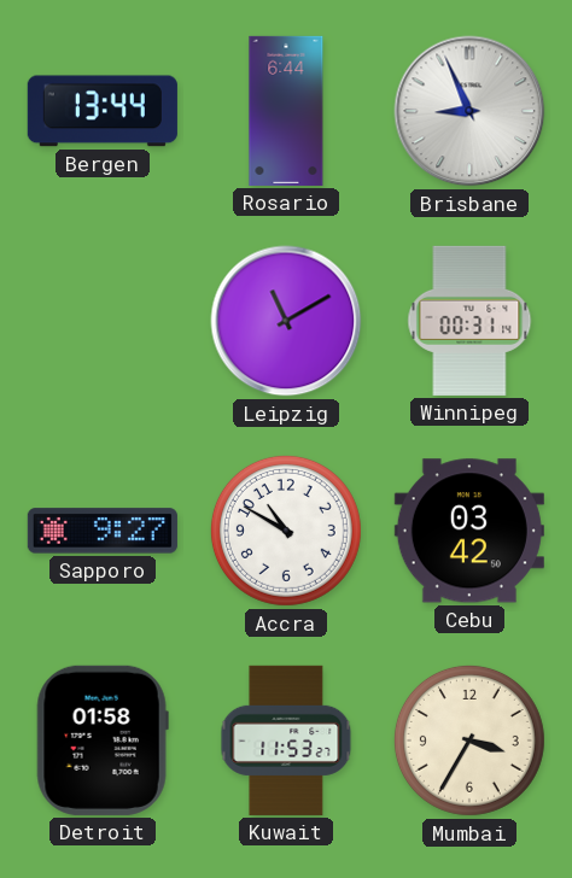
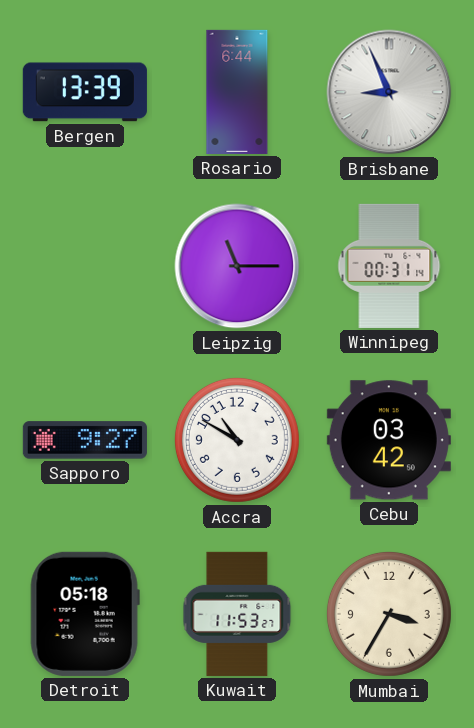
Bergen: 13:44 -> 13:39 (85, 92)
Leipzig: 11:10 -> 11:15 (237, 266)
Detroit: 01:58 -> 05:18 (85, 614)
